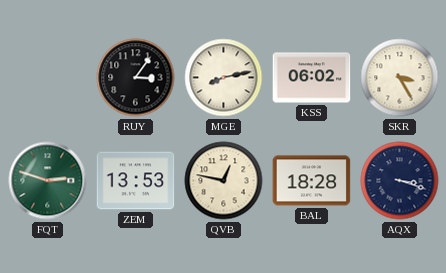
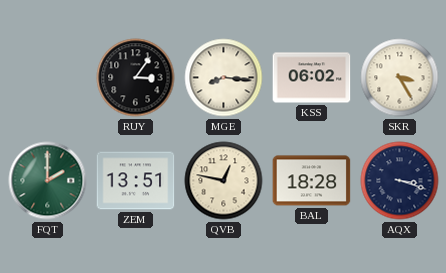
MGE: 8:13 -> 8:16 (224, 78)
FQT: 2:48 -> 2:00 (48, 181)
ZEM: 13:53 -> 13:51 (136, 181)
